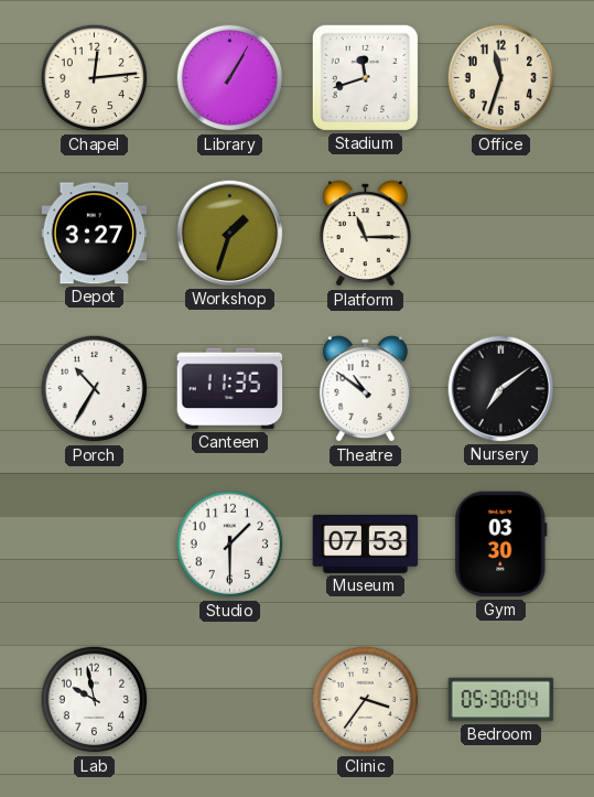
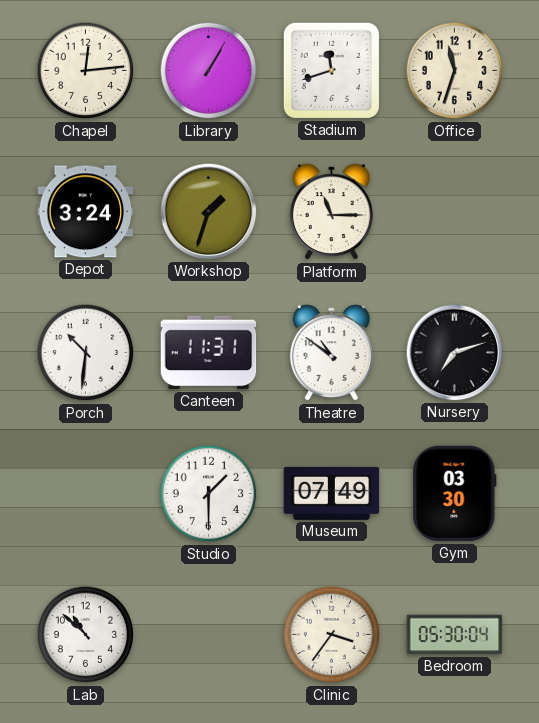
Depot: 3:27 -> 3:24 (86, 212)
Porch: 10:35 -> 10:31 (86, 353)
Canteen: 11:35 -> 11:31 (209, 353)
Nursery: 7:09 -> 7:12 (455, 353)
Museum: 07:53 -> 07:49 (332, 493)
Lab: 9:58 -> 10:52 (86, 635)
